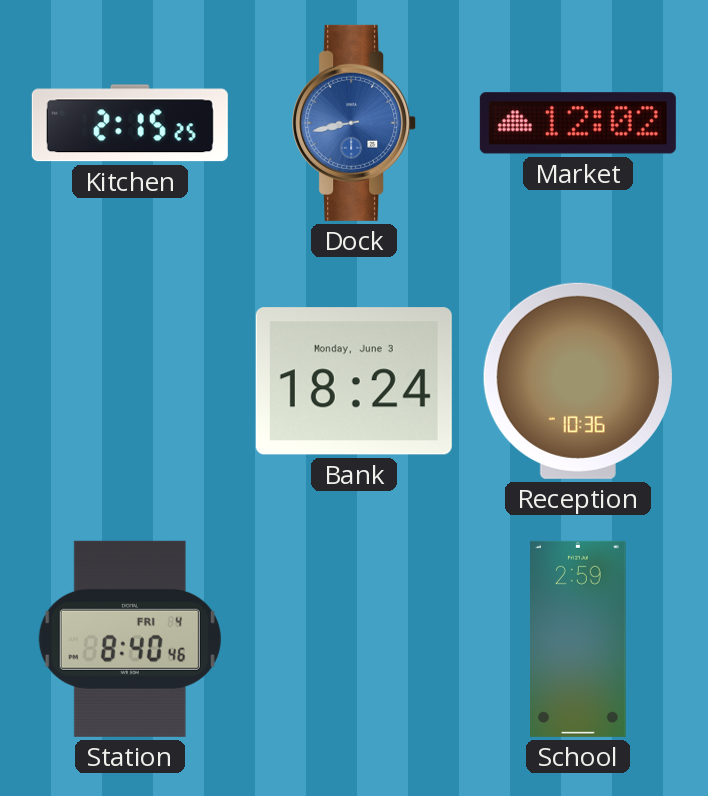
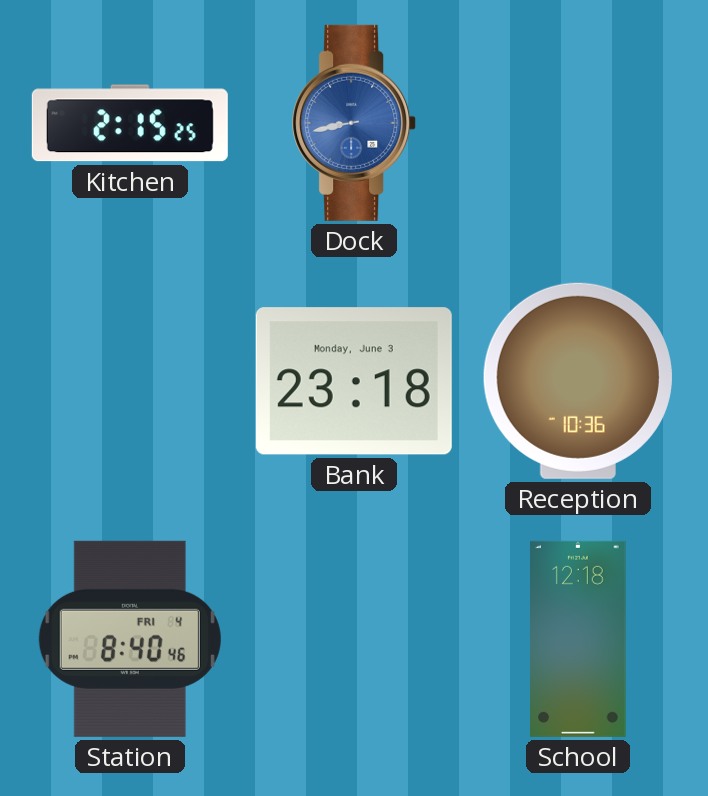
Market: 12:02 -> none (578, 123)
Bank: 18:24 -> 23:18 (354, 381)
School: 2:59 -> 12:18 (578, 639)
